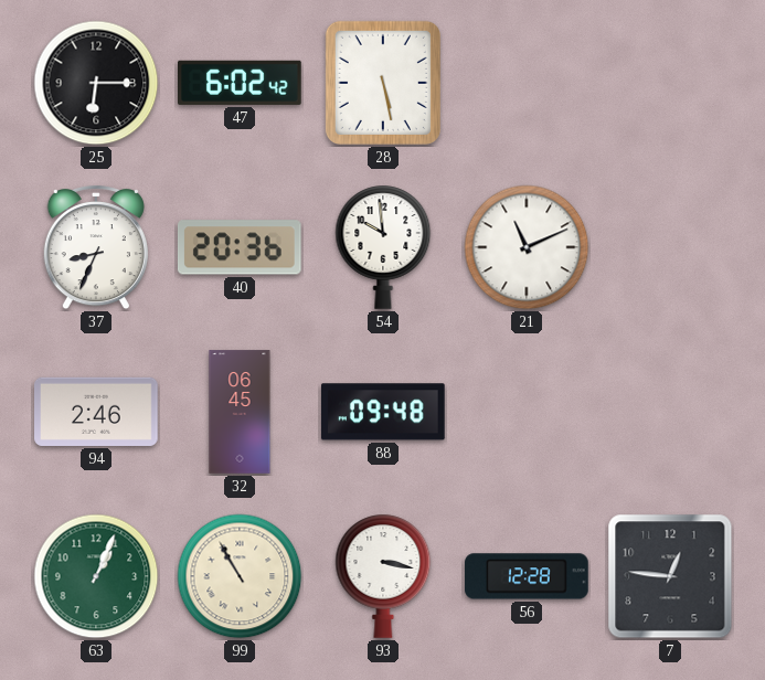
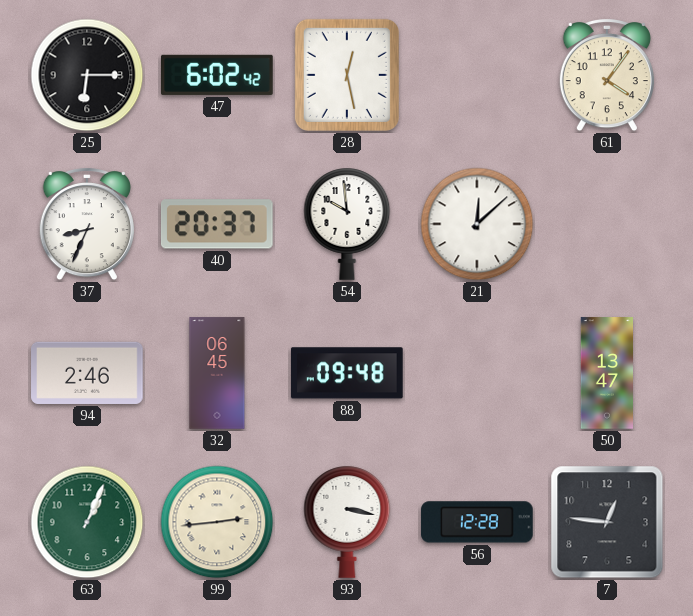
28: 5:28 -> 12:28 (347, 75)
61: none -> 4:06 (607, 75)
40: 20:36 -> 20:37 (217, 224)
21: 11:11 -> 12:08 (477, 224)
50: none -> 13:47 (607, 373)
99: 10:55 -> 2:44 (217, 522)
